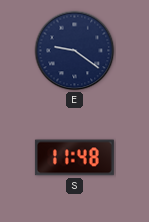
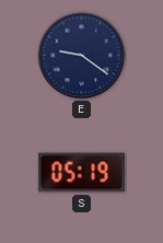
S: 11:48 -> 05:19 (81, 173)
